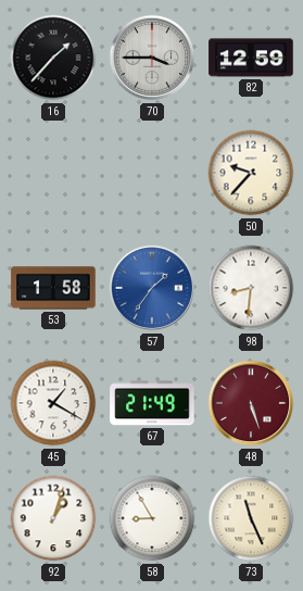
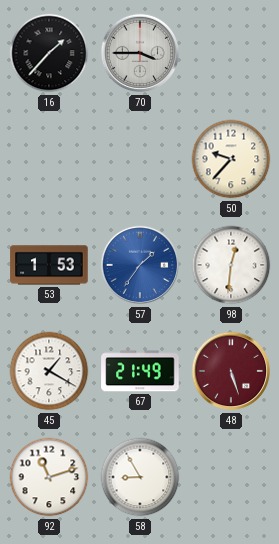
82: 12:59 -> none (251, 58)
53: 1:58 -> 1:53 (49, 265)
98: 8:31 -> 12:31 (231, 265)
92: 1:03 -> 11:12 (49, 477)
73: 11:26 -> none (251, 518)
